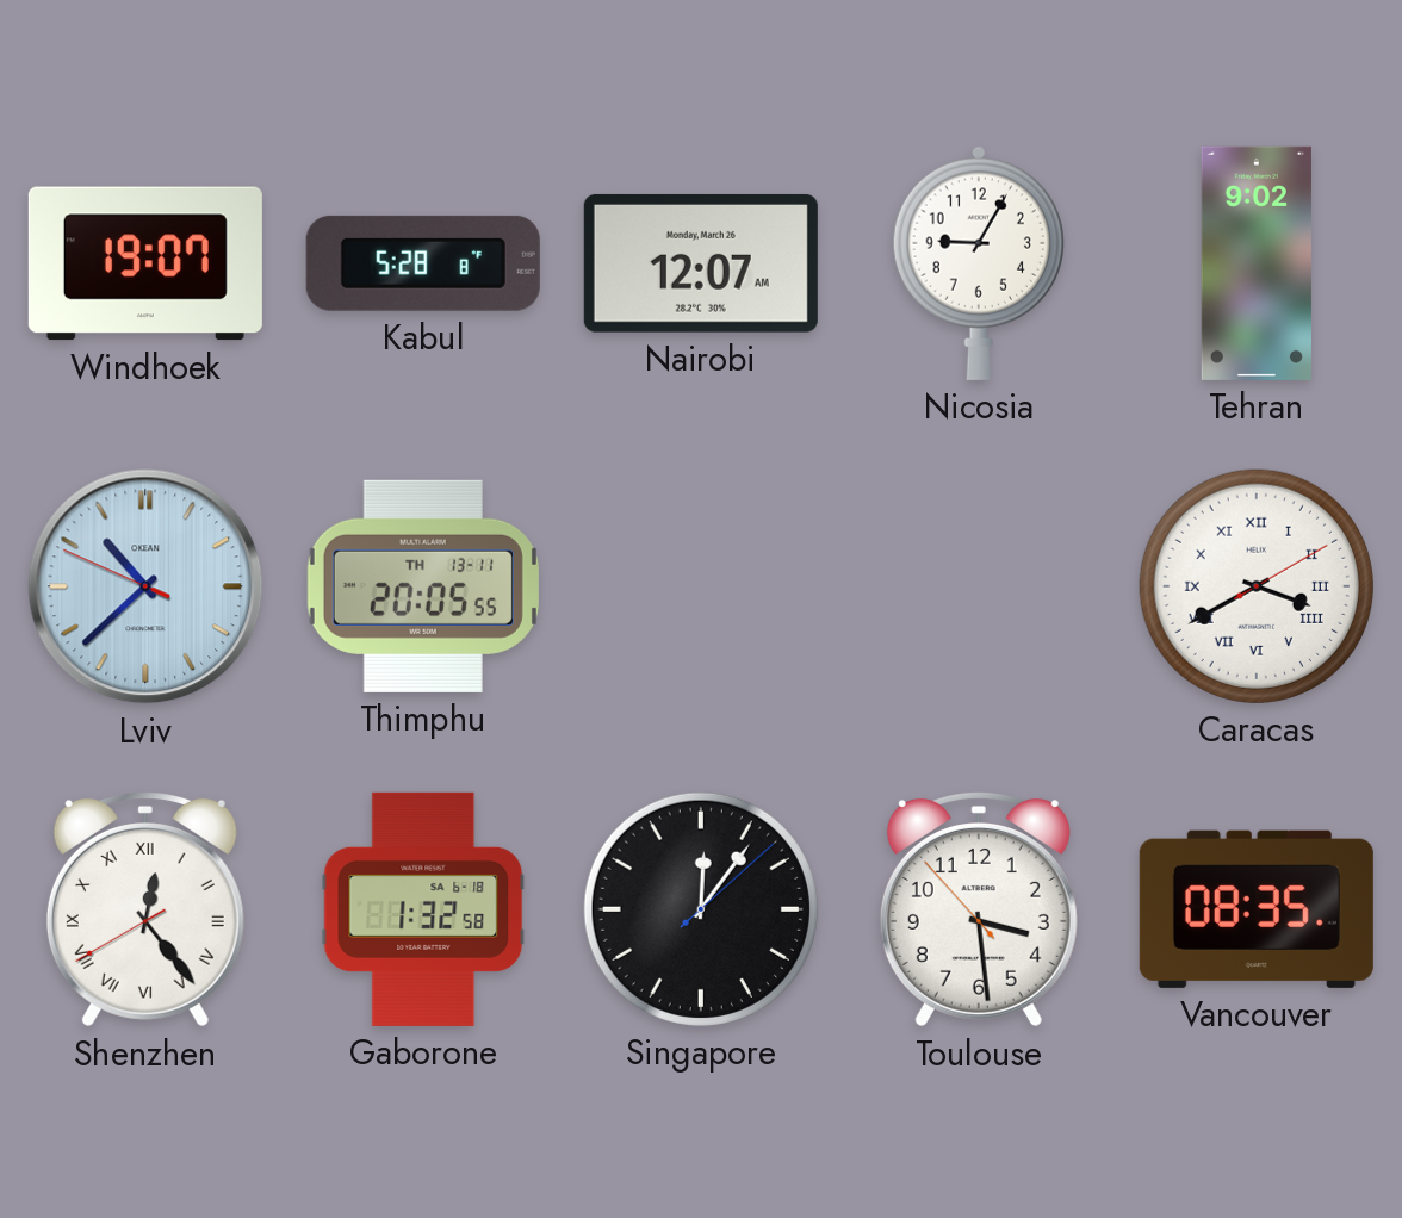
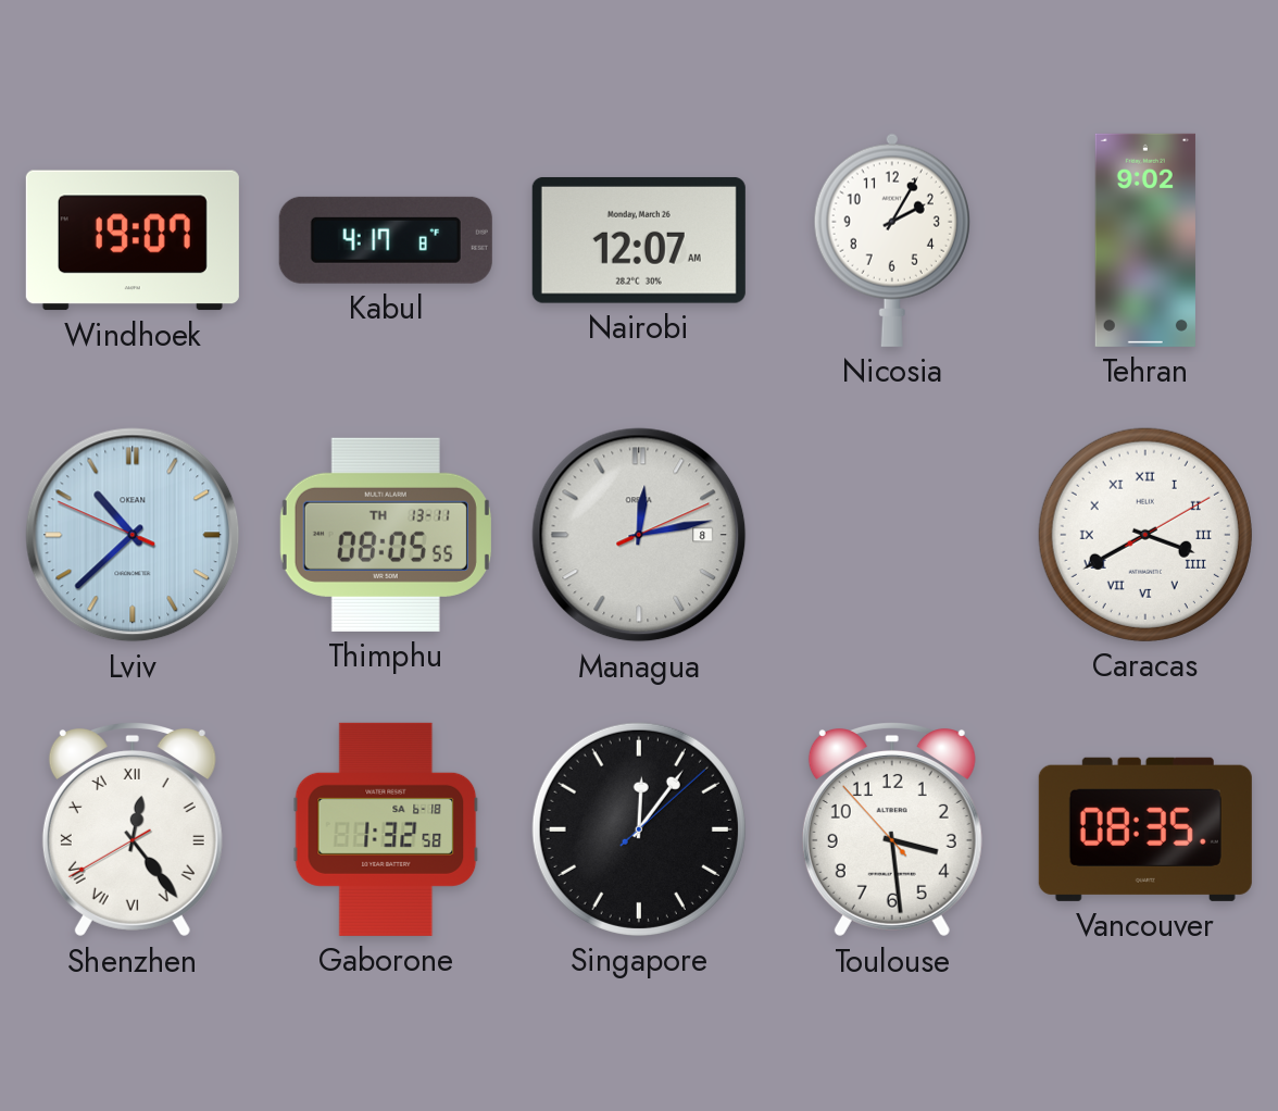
Kabul: 5:28 -> 4:17 (386, 240)
Nicosia: 9:05 -> 2:05 (892, 240)
Thimphu: 20:05 -> 08:05 (386, 535)
Managua: none -> 12:13 (639, 535)
